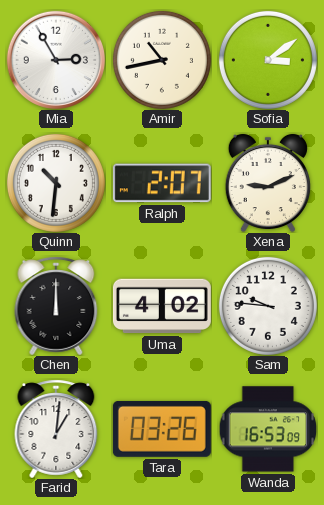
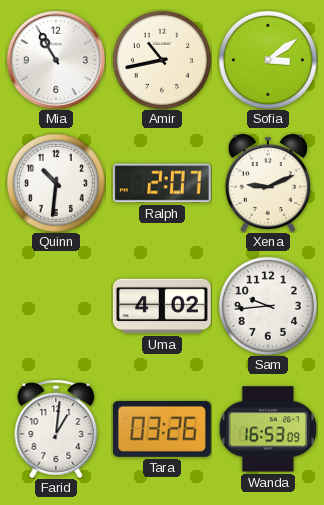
Mia: 2:55 -> 10:55 (55, 59)
Chen: 12:00 -> none (56, 306)
Sam: 9:46 -> 9:44 (268, 306)
